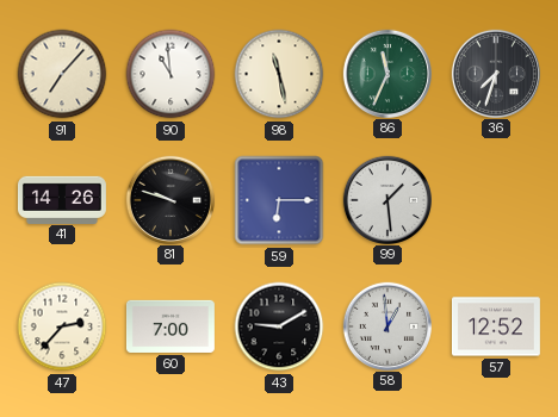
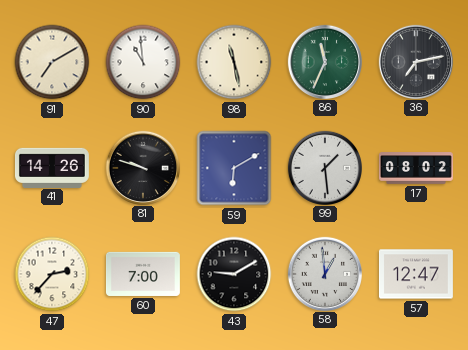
91: 7:07 -> 7:10 (52, 62)
36: 7:33 -> 7:13 (415, 61)
59: 6:15 -> 6:10 (234, 168)
17: none -> 08:02 (417, 168)
57: 12:52 -> 12:47 (416, 274)
